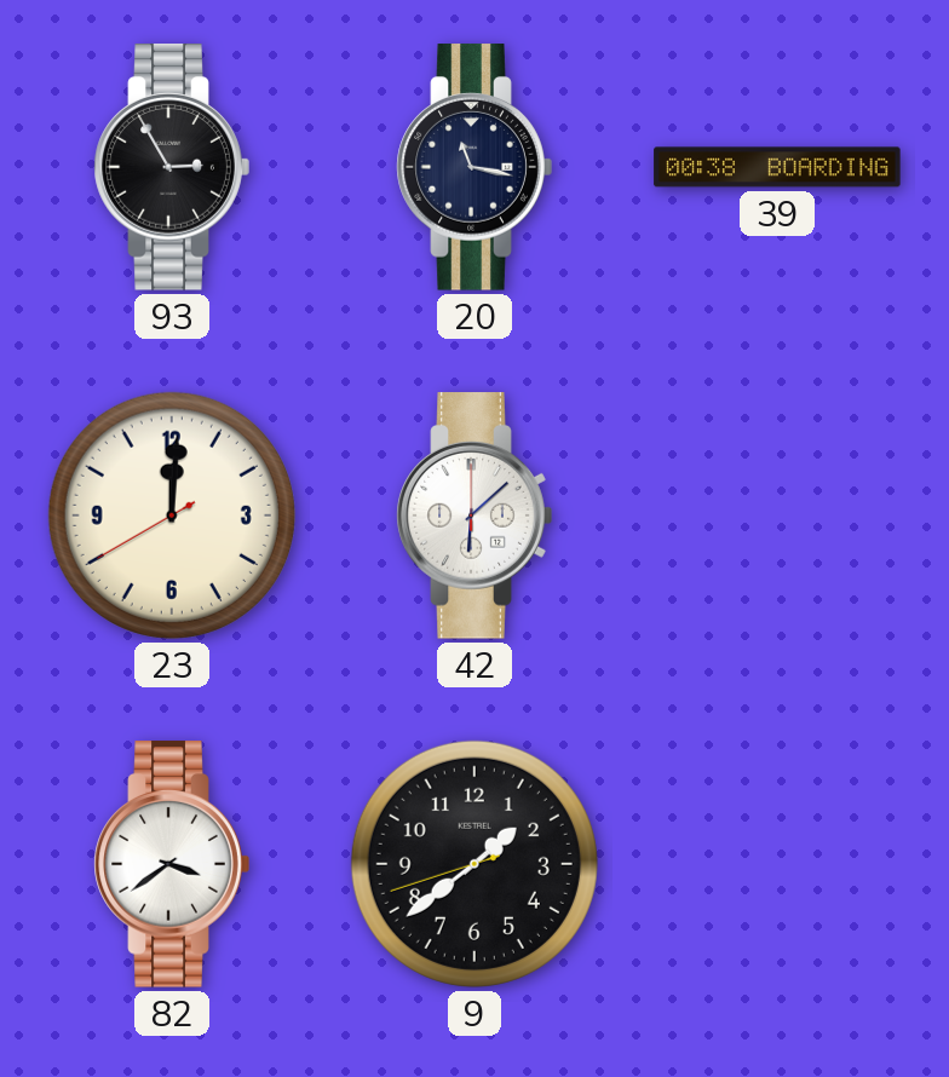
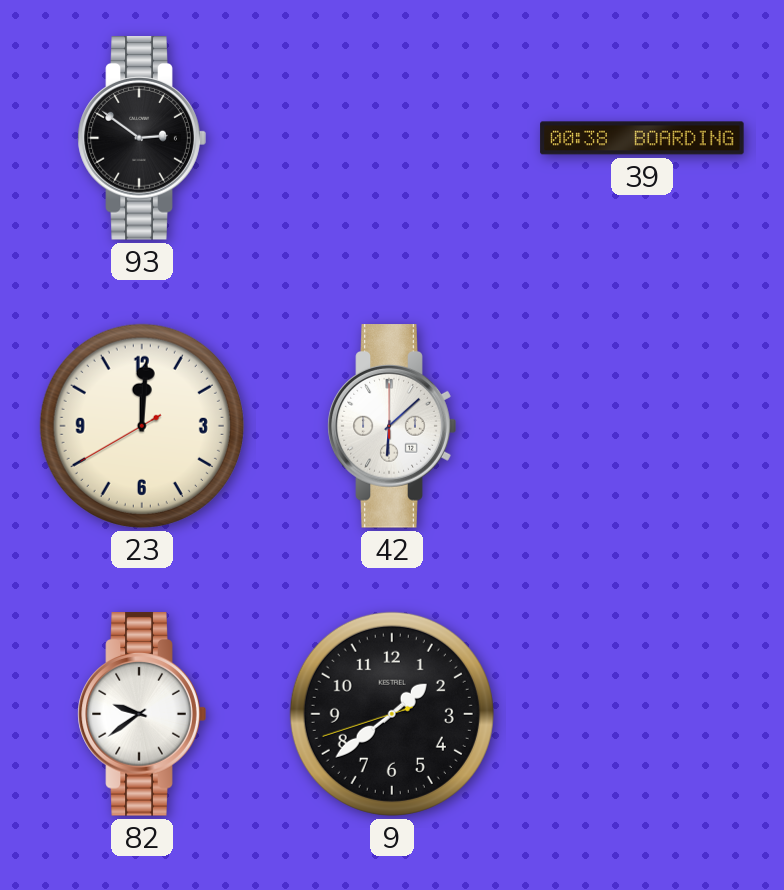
93: 2:55 -> 2:51 (142, 138)
20: 11:17 -> none (475, 167)
82: 3:39 -> 9:39 (142, 714)
